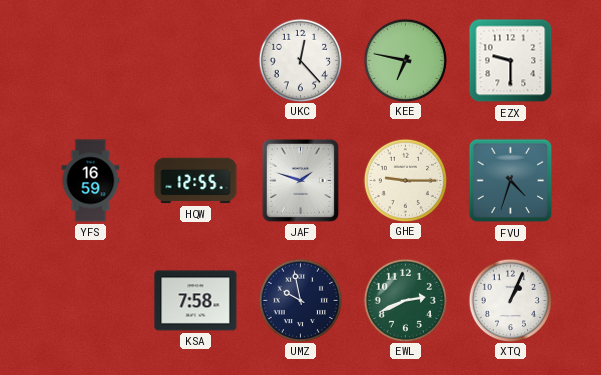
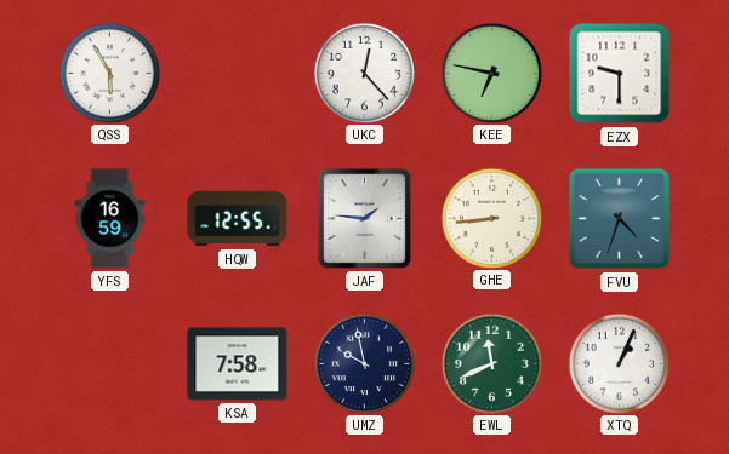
QSS: none -> 5:55 (109, 73)
JAF: 1:48 -> 1:46 (364, 218)
GHE: 9:15 -> 8:44 (491, 218)
EWL: 2:41 -> 11:41 (491, 363)
